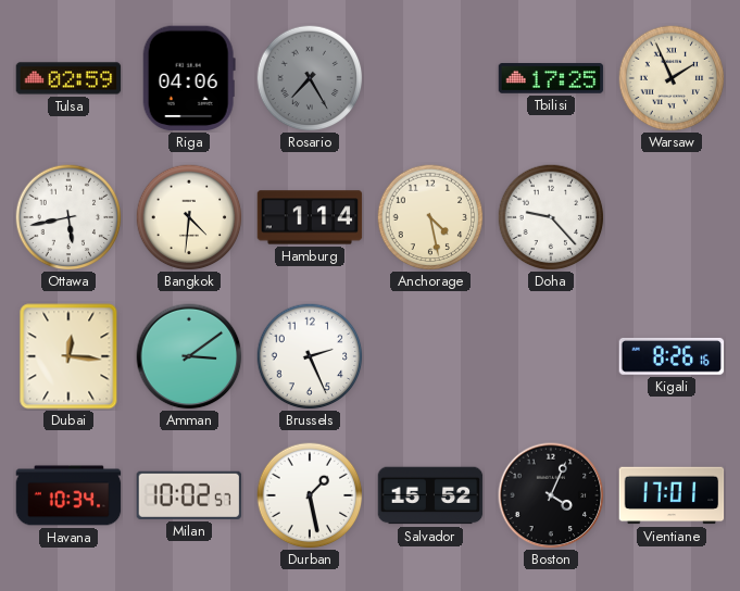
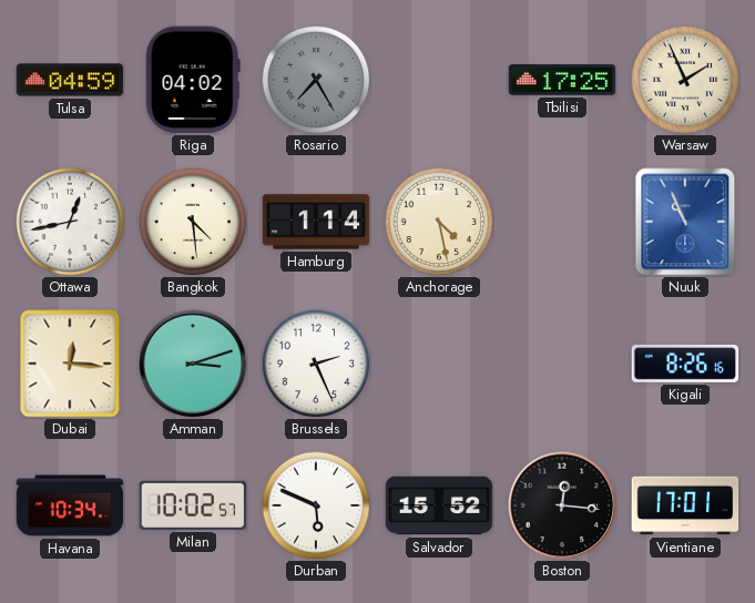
Tulsa: 02:59 -> 04:59 (70, 80)
Riga: 04:06 -> 04:02 (193, 80)
Ottawa: 5:43 -> 12:43 (70, 222)
Bangkok: 4:31 -> 4:29 (193, 222)
Doha: 9:23 -> none (551, 217)
Nuuk: none -> 10:56 (685, 222)
Amman: 3:09 -> 3:12 (193, 364)
Durban: 1:28 -> 5:49 (316, 505)
Boston: 4:04 -> 12:16 (562, 505)
